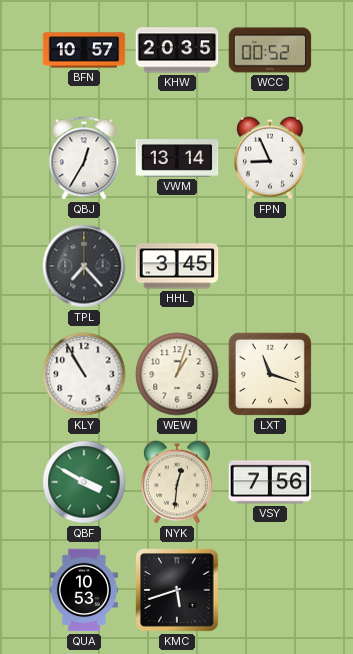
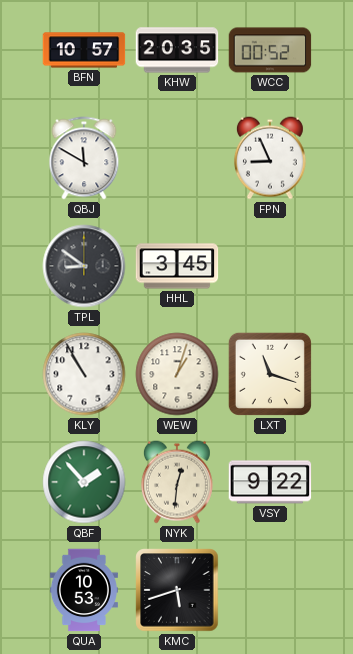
QBJ: 12:35 -> 11:50 (84, 158)
VWM: 13:14 -> none (177, 158)
TPL: 7:23 -> 8:51 (84, 266)
QBF: 3:50 -> 1:53 (84, 482)
VSY: 7:56 -> 9:22 (270, 482)
